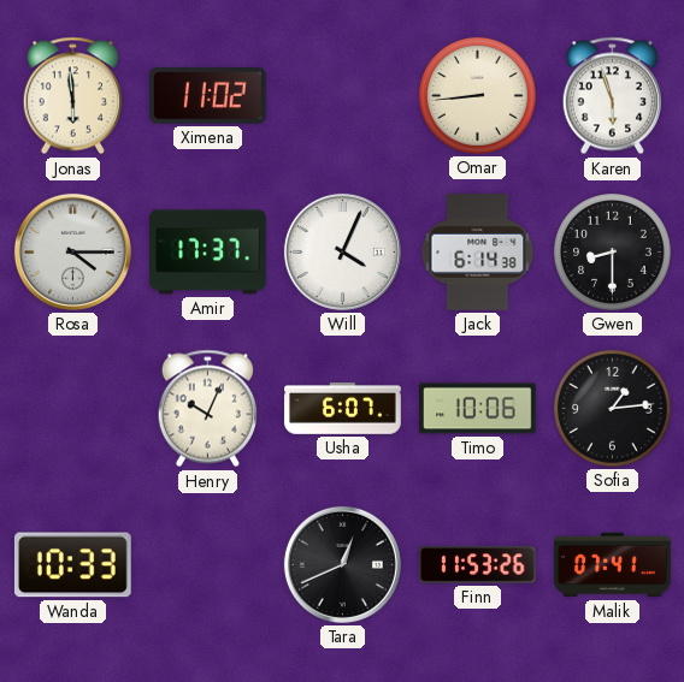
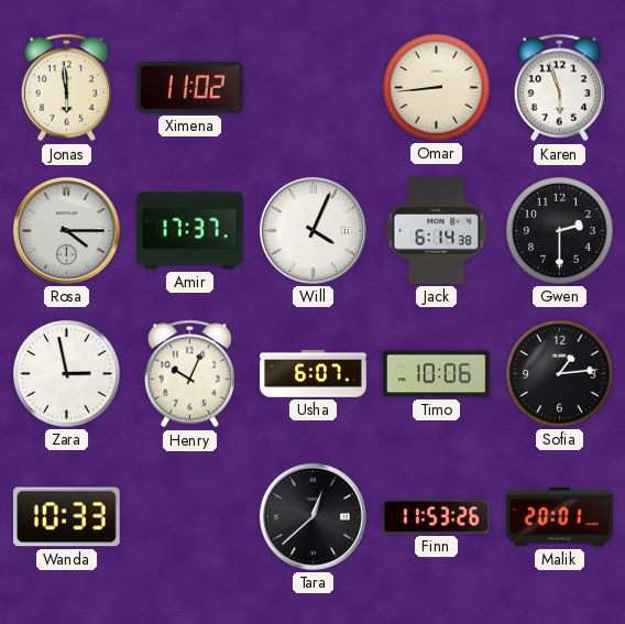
Gwen: 8:30 -> 2:30 (560, 231)
Zara: none -> 2:58 (67, 374)
Tara: 12:41 -> 12:38 (312, 516)
Malik: 07:41 -> 20:01 (560, 517)
